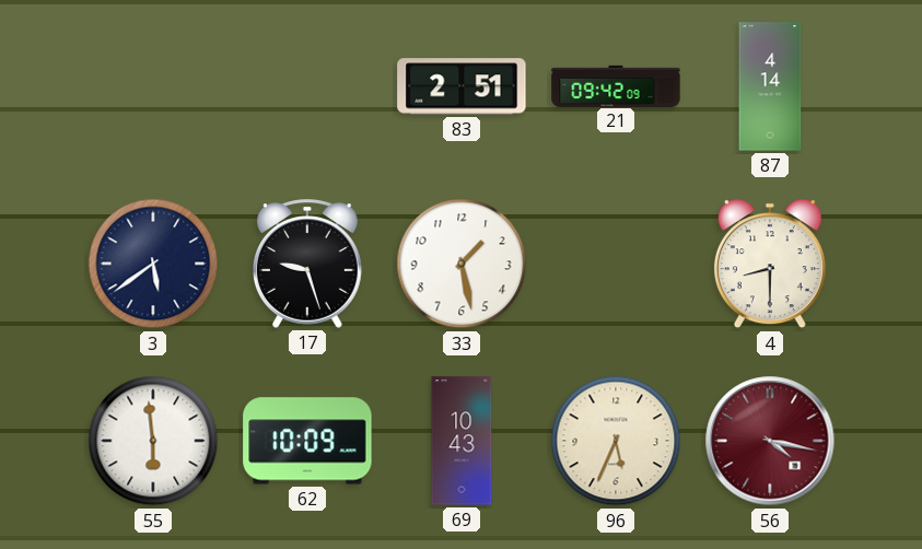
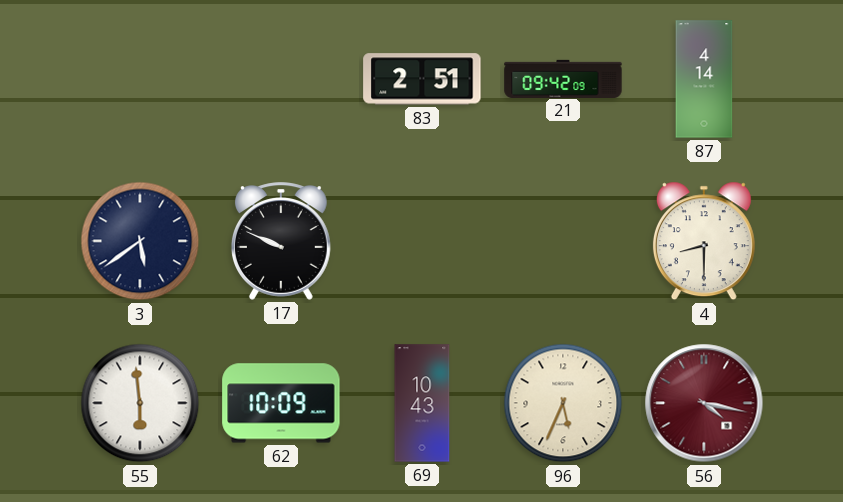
17: 9:27 -> 9:49 (281, 241)
33: 1:28 -> none (462, 264)
